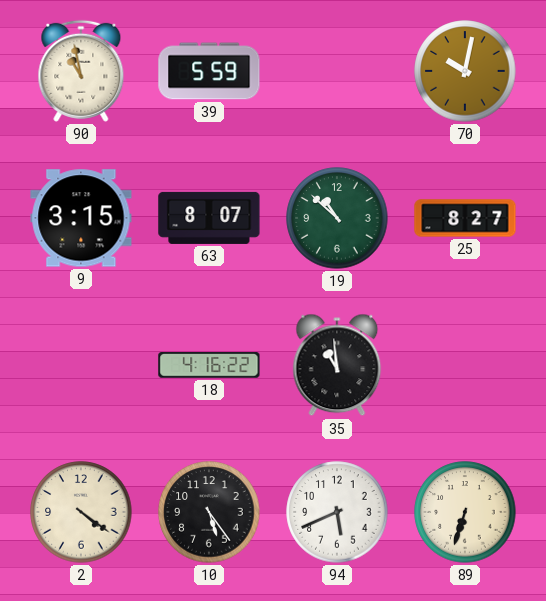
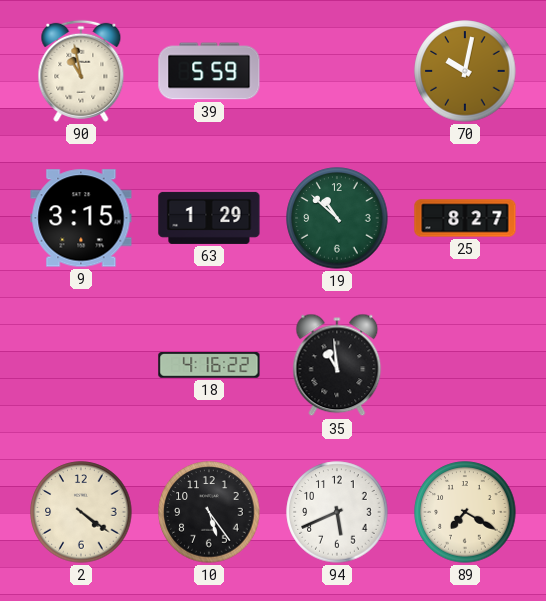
63: 8:07 -> 1:29 (209, 218)
89: 6:33 -> 7:20 (465, 512)
